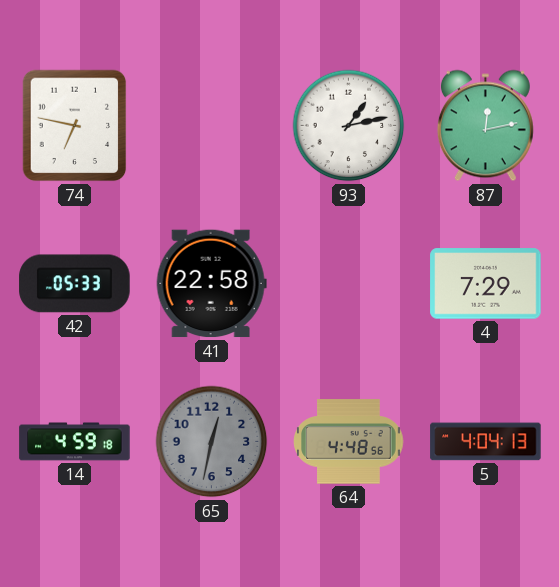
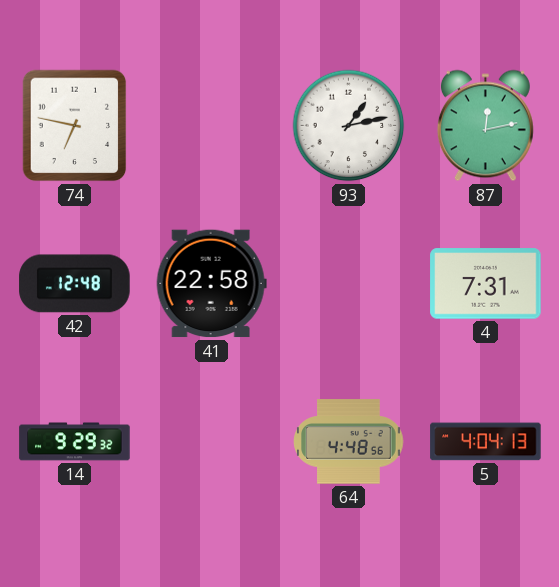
42: 05:33 -> 12:48 (75, 284)
4: 7:29 -> 7:31 (486, 284)
14: 4:59 -> 9:29 (75, 442)
65: 12:32 -> none (212, 442)
